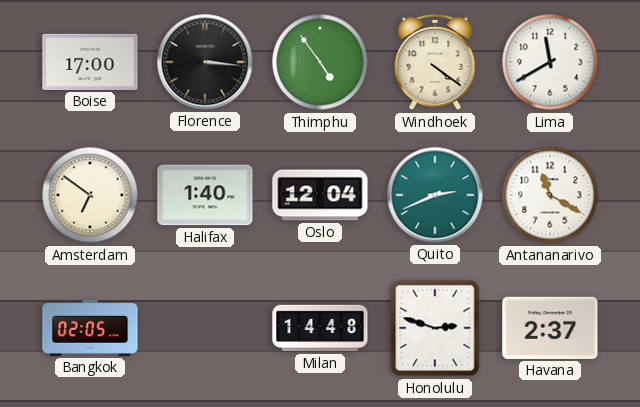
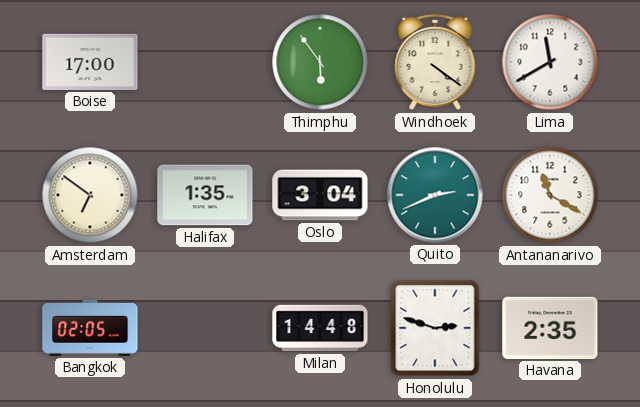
Florence: 3:16 -> none (205, 62)
Thimphu: 4:54 -> 5:54 (320, 62)
Halifax: 1:40 -> 1:35 (205, 195)
Oslo: 12:04 -> 3:04 (320, 195)
Havana: 2:37 -> 2:35 (550, 328)
